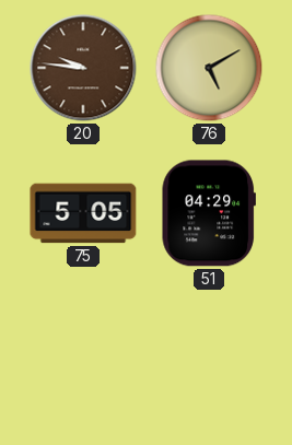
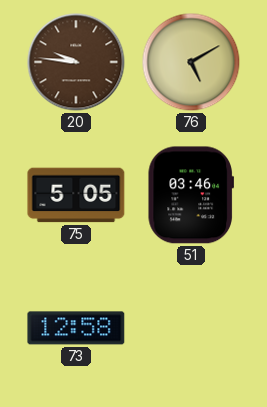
51: 04:29 -> 03:46 (190, 195)
73: none -> 12:58 (76, 328)
